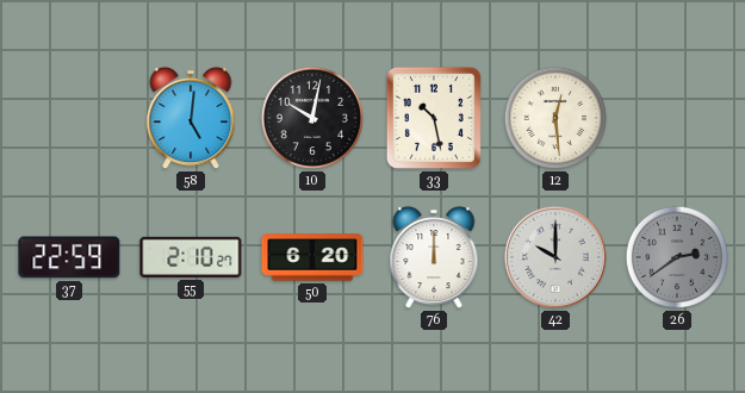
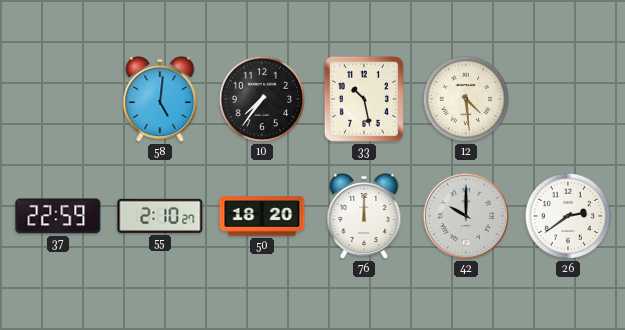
10: 10:02 -> 7:36 (262, 99)
12: 12:29 -> 4:29 (466, 99)
50: 6:20 -> 18:20 (262, 216)
26 dial: grey -> white (568, 216)
